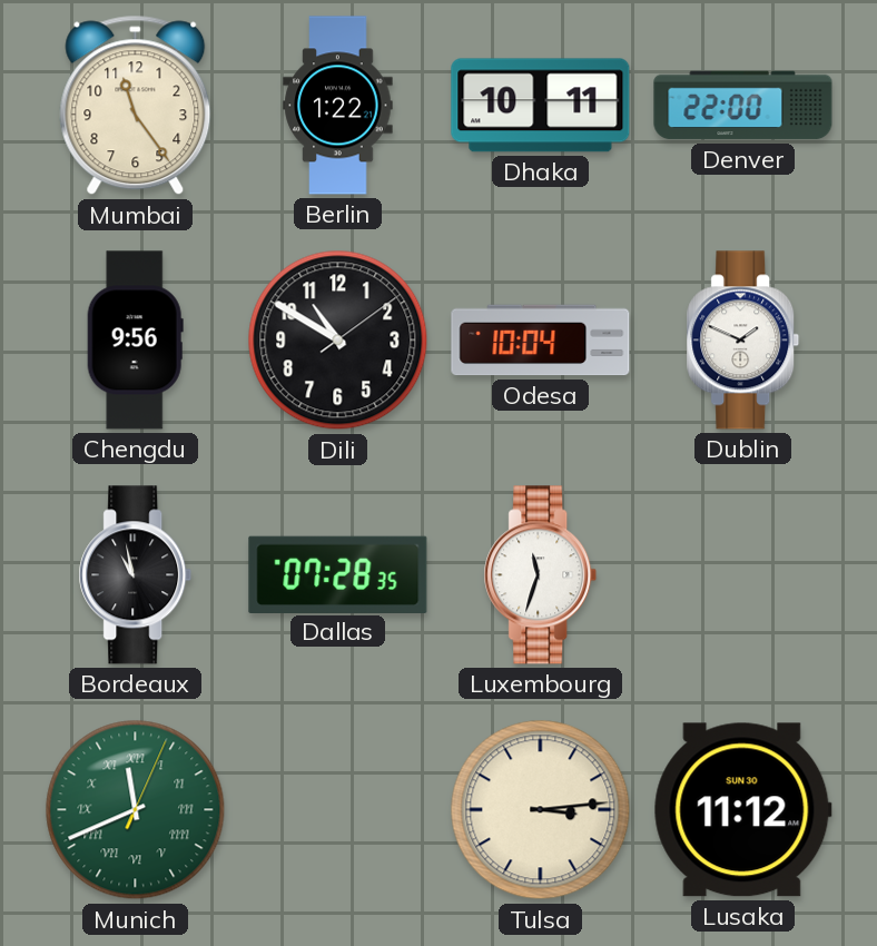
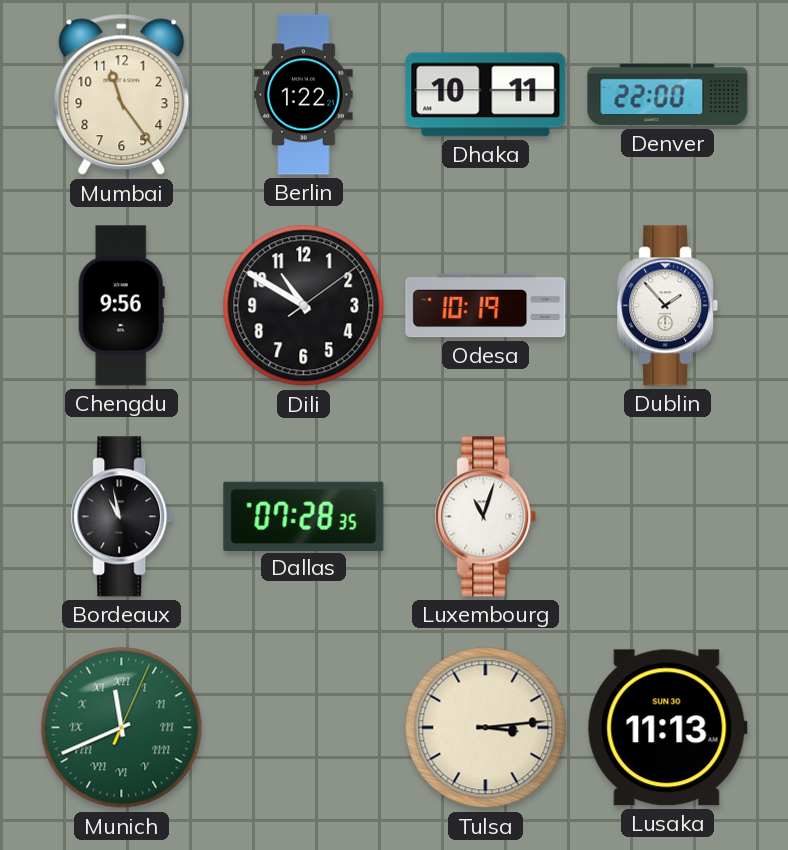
Odesa: 10:04 -> 10:19 (486, 306)
Dublin: 1:49 -> 1:53 (668, 306)
Luxembourg: 11:33 -> 11:03 (486, 517)
Lusaka: 11:12 -> 11:13 (667, 728)
